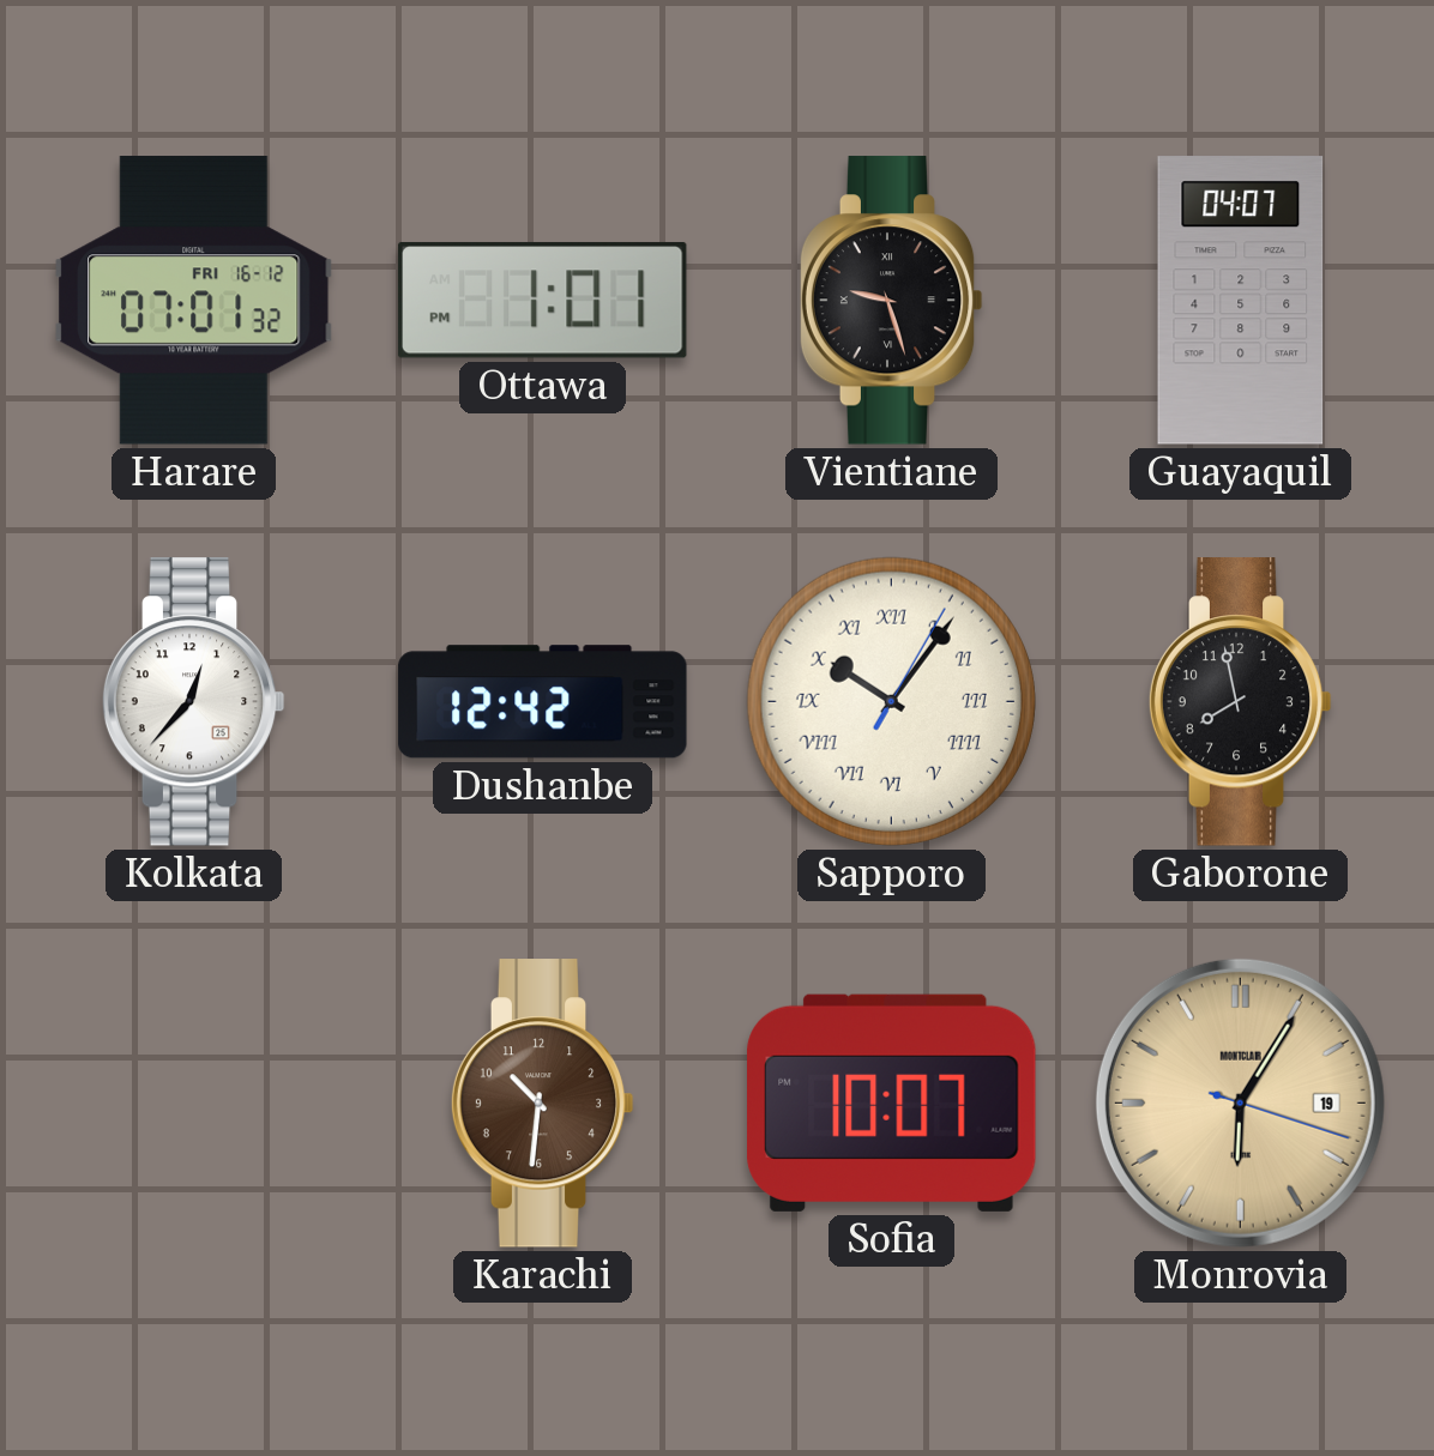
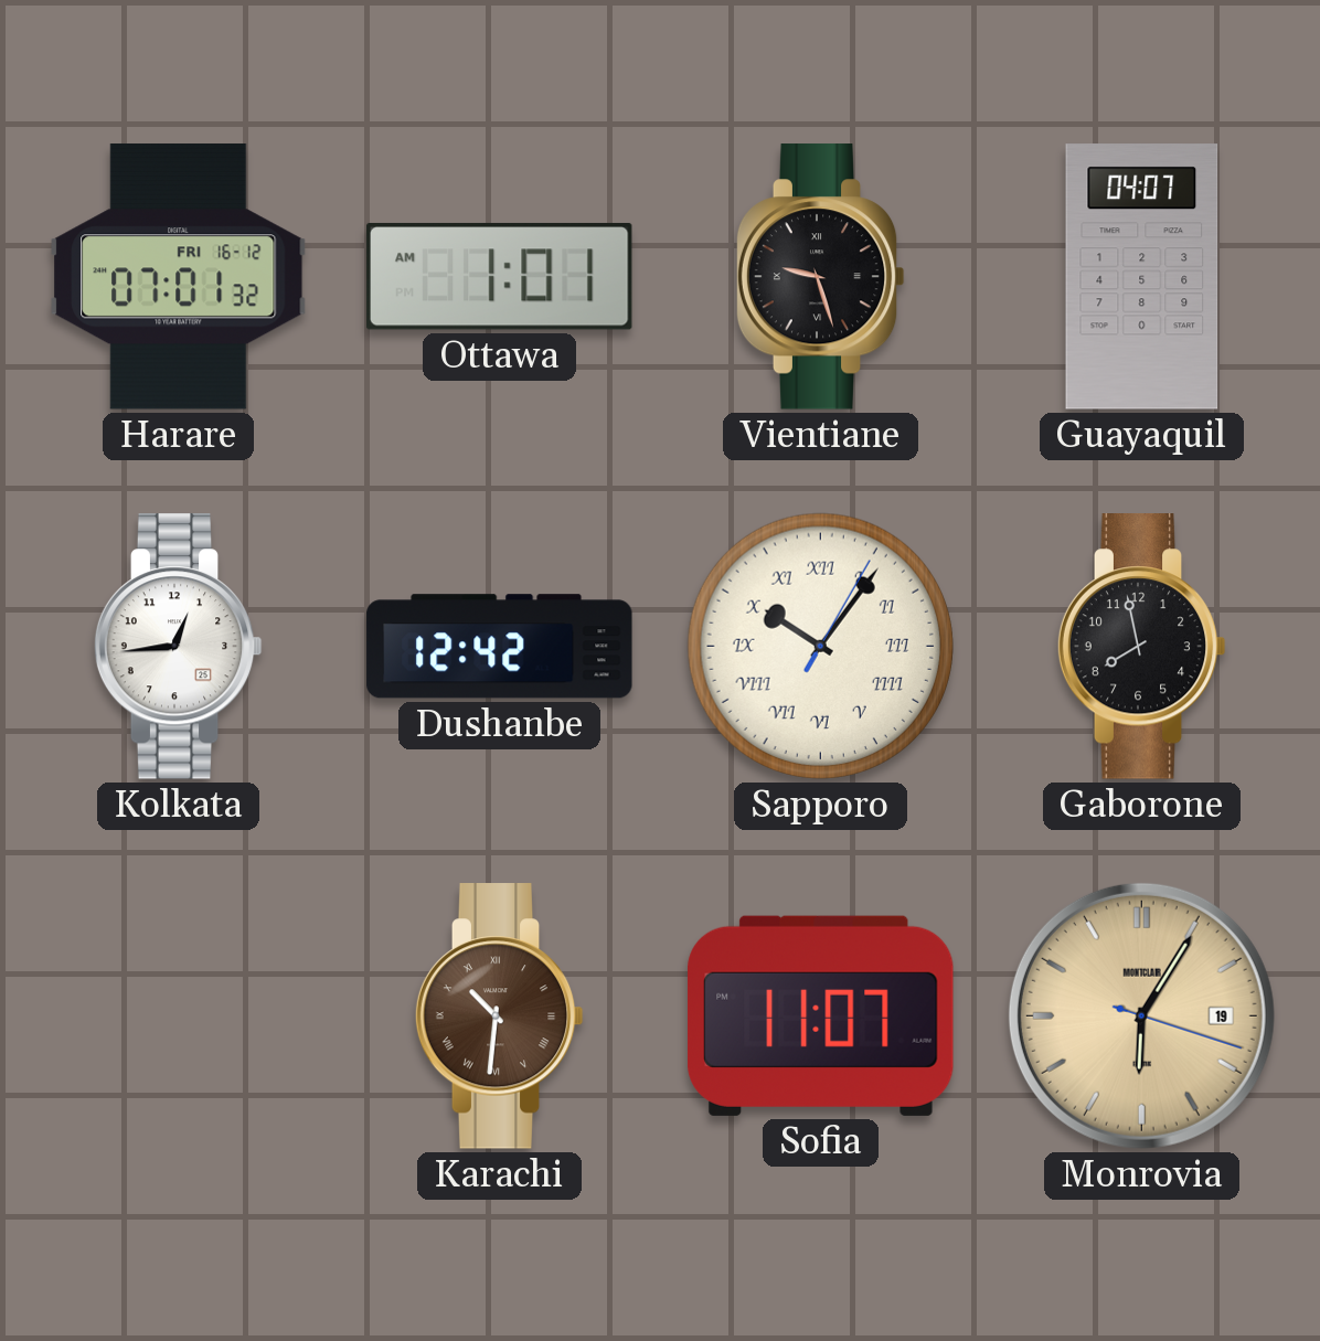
Ottawa: 1:01 PM -> 1:01 AM (499, 276)
Kolkata: 12:37 -> 12:44 (178, 647)
Karachi numerals: Arabic -> Roman (499, 1017)
Sofia: 10:07 -> 11:07 (821, 1015)
